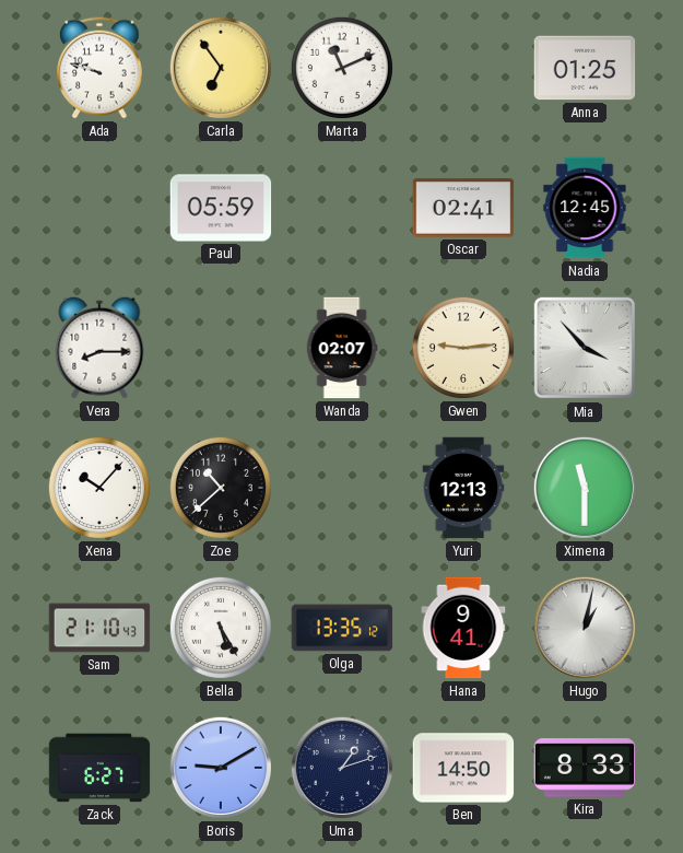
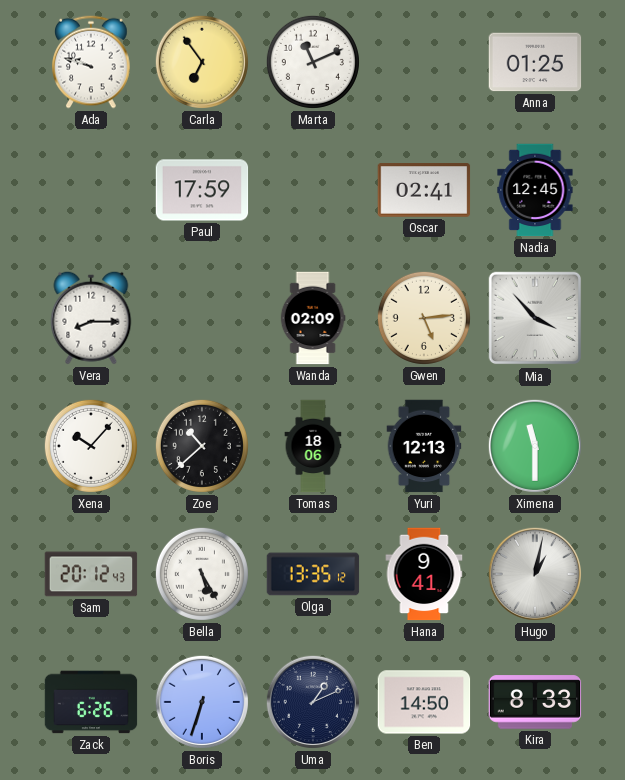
Paul: 05:59 -> 17:59 (202, 190)
Wanda: 02:07 -> 02:09 (313, 318)
Gwen: 9:14 -> 5:14 (424, 318)
Tomas: none -> 18:06 (313, 446)
Sam: 21:10 -> 20:12 (91, 574)
Zack: 6:27 -> 6:26 (91, 702)
Boris: 9:10 -> 6:33 (202, 702)
Uma: 1:12 -> 1:11 (313, 702)
